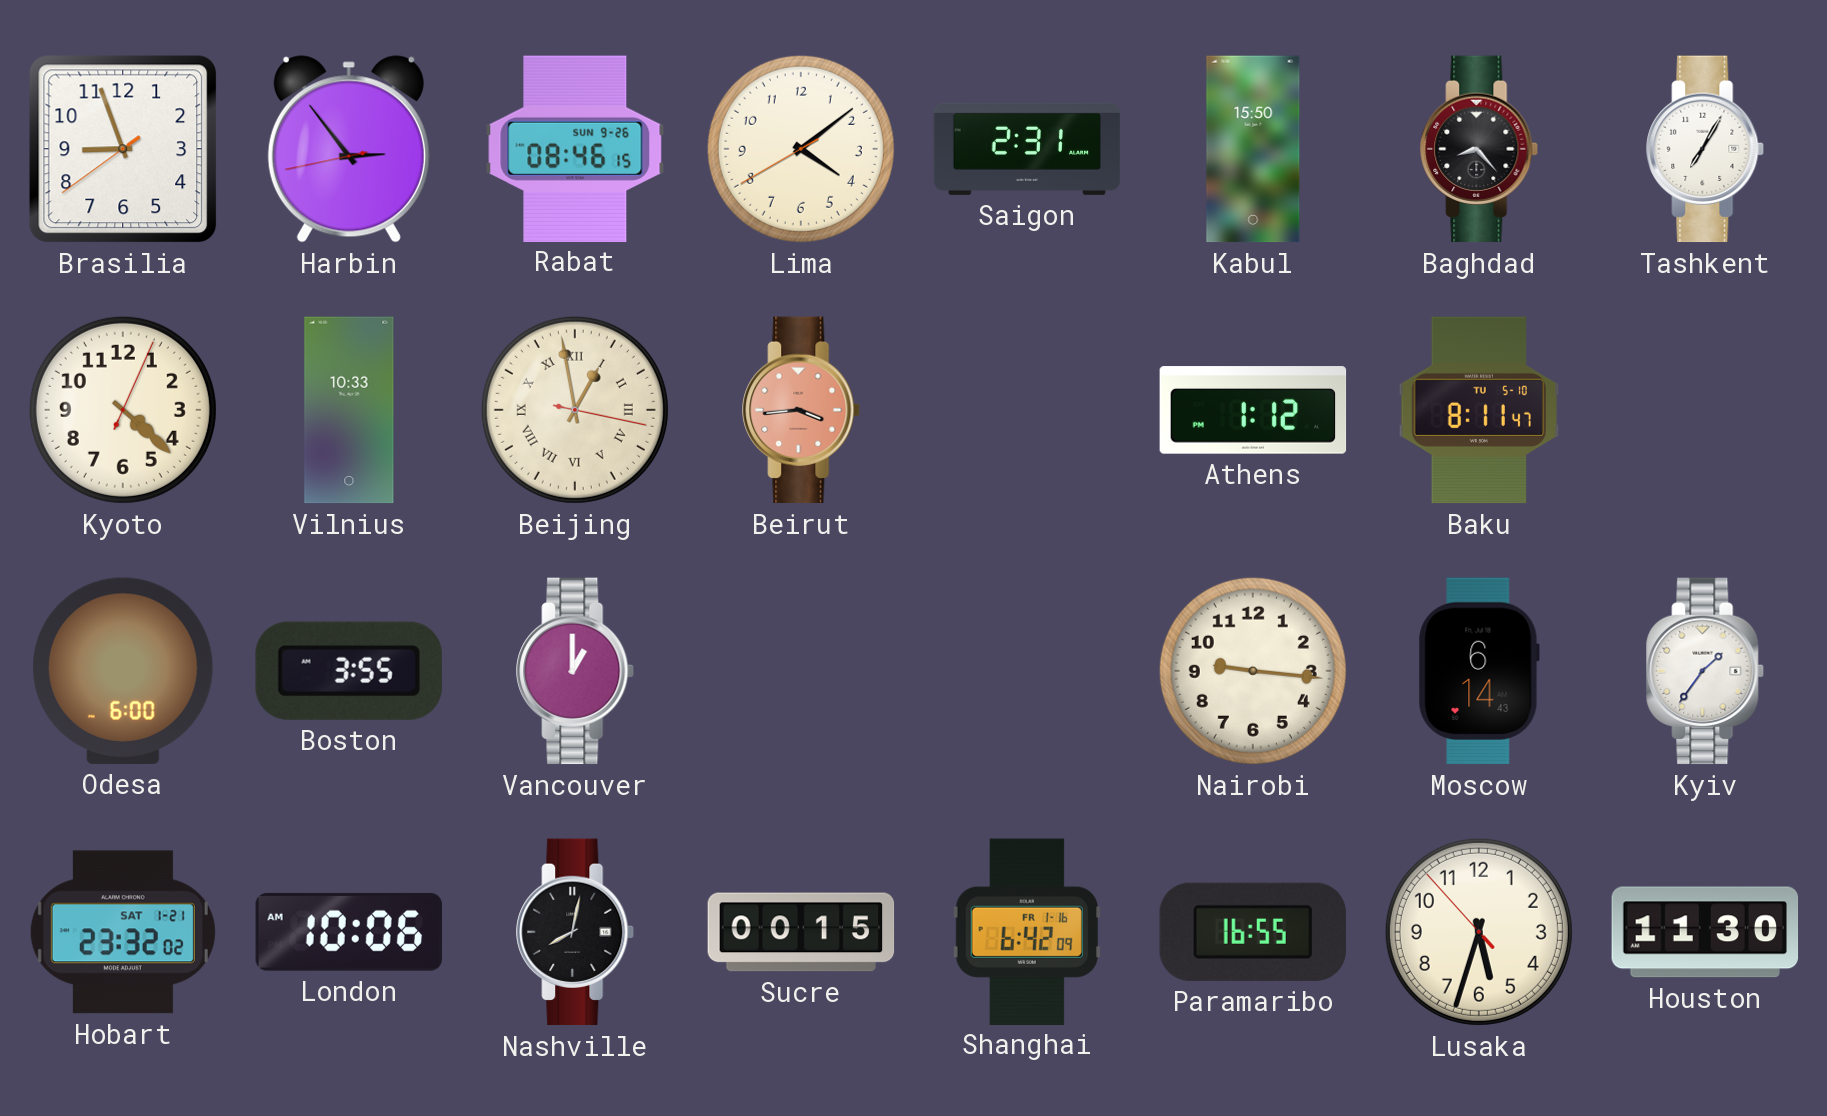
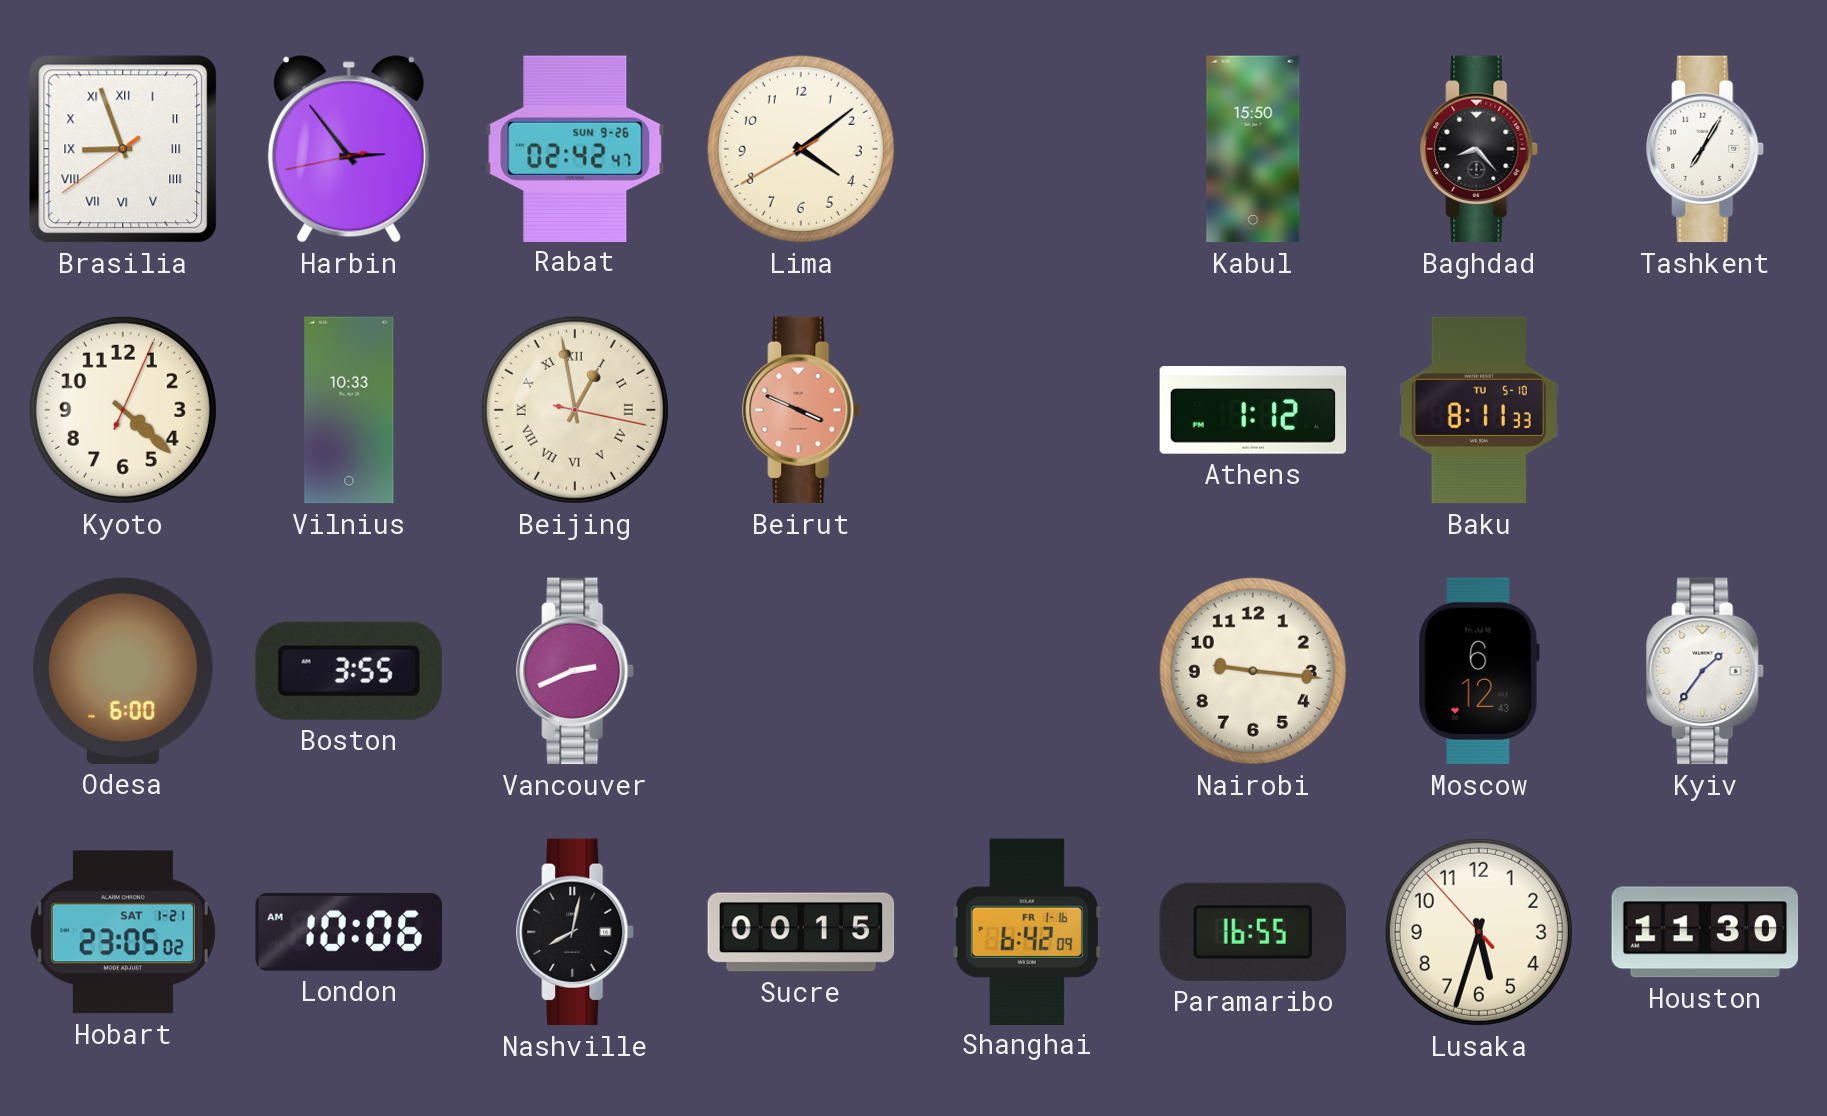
Brasilia numerals: Arabic -> Roman (123, 149)
Rabat: 08:46 -> 02:42 (575, 148)
Saigon: 2:31 -> none (1027, 149)
Beirut: 3:44 -> 3:49 (802, 410)
Baku: 8:11:47 -> 8:11:33 (1478, 410)
Vancouver: 1:00 -> 2:41 (576, 671)
Moscow: 6:14 -> 6:12 (1479, 671)
Hobart: 23:32 -> 23:05 (123, 932)
